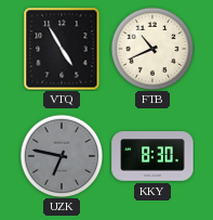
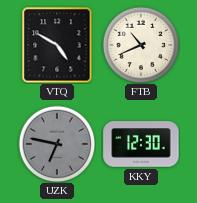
VTQ: 4:55 -> 4:50 (57, 45)
KKY: 8:30 -> 12:30 (141, 144)
